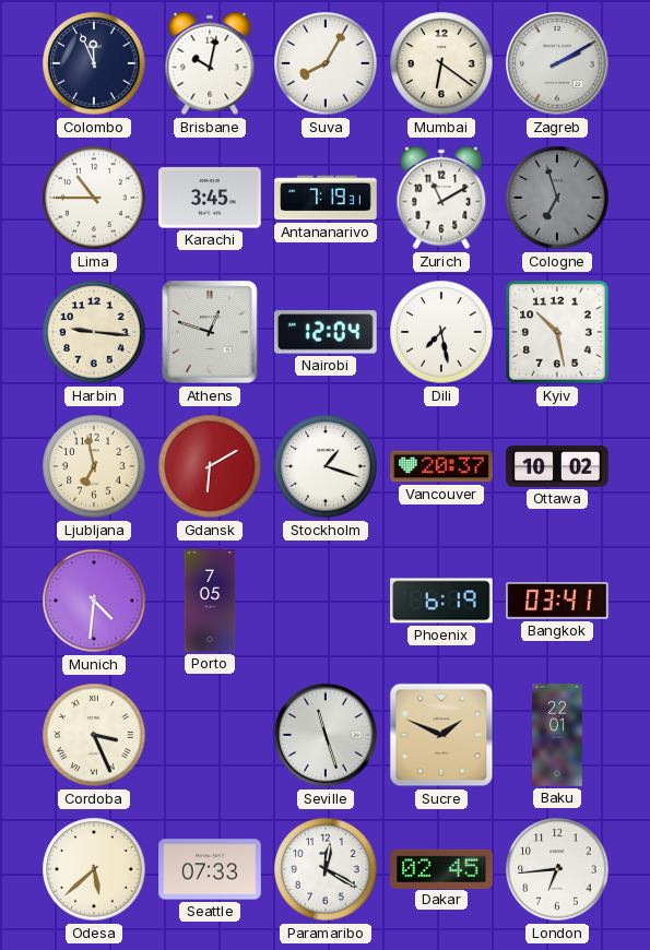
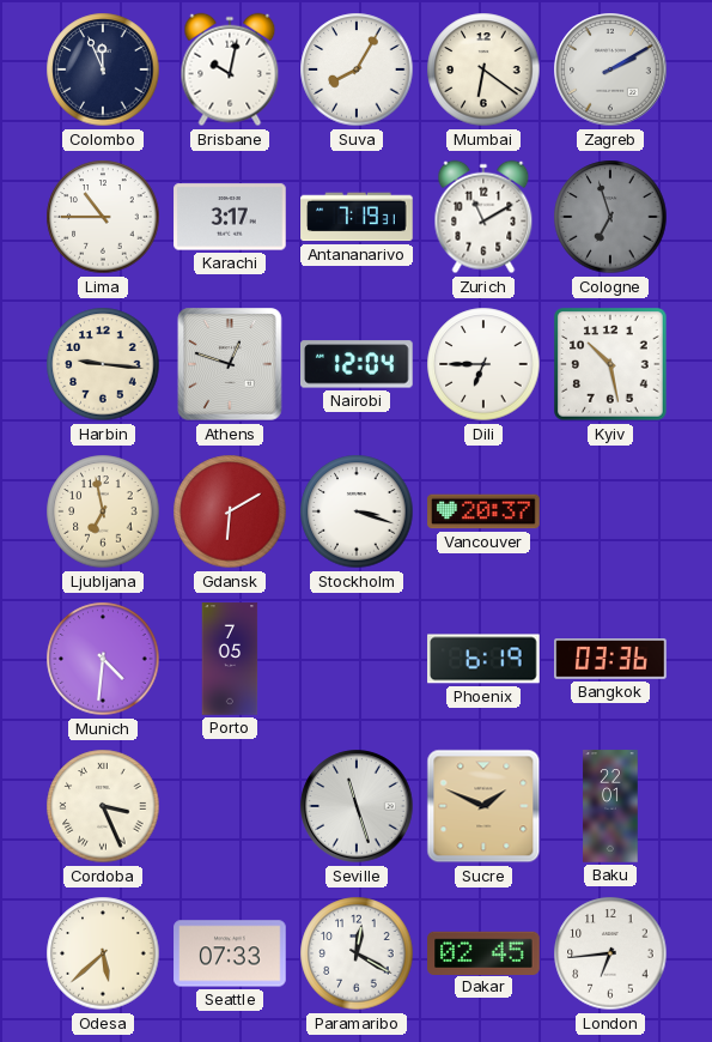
Karachi: 3:45 -> 3:17 (230, 217)
Dili: 7:28 -> 6:45 (483, 364)
Stockholm: 1:18 -> 3:18 (357, 511)
Ottawa: 10:02 -> none (557, 467)
Bangkok: 03:41 -> 03:36 (610, 659)
